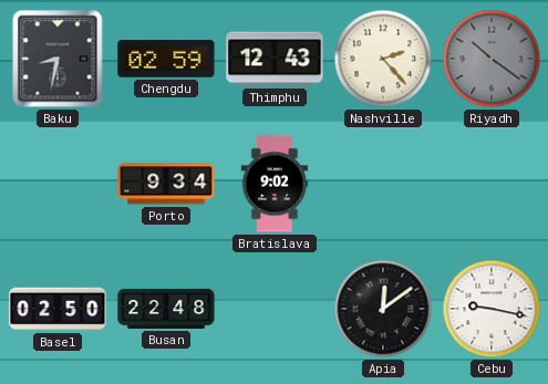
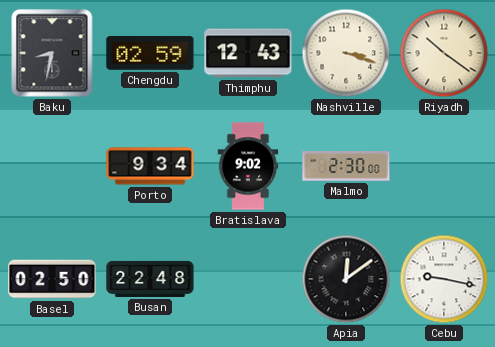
Nashville: 2:23 -> 3:18 (346, 53)
Riyadh dial: grey -> cream (444, 53)
Malmo: none -> 2:30 (346, 166)
